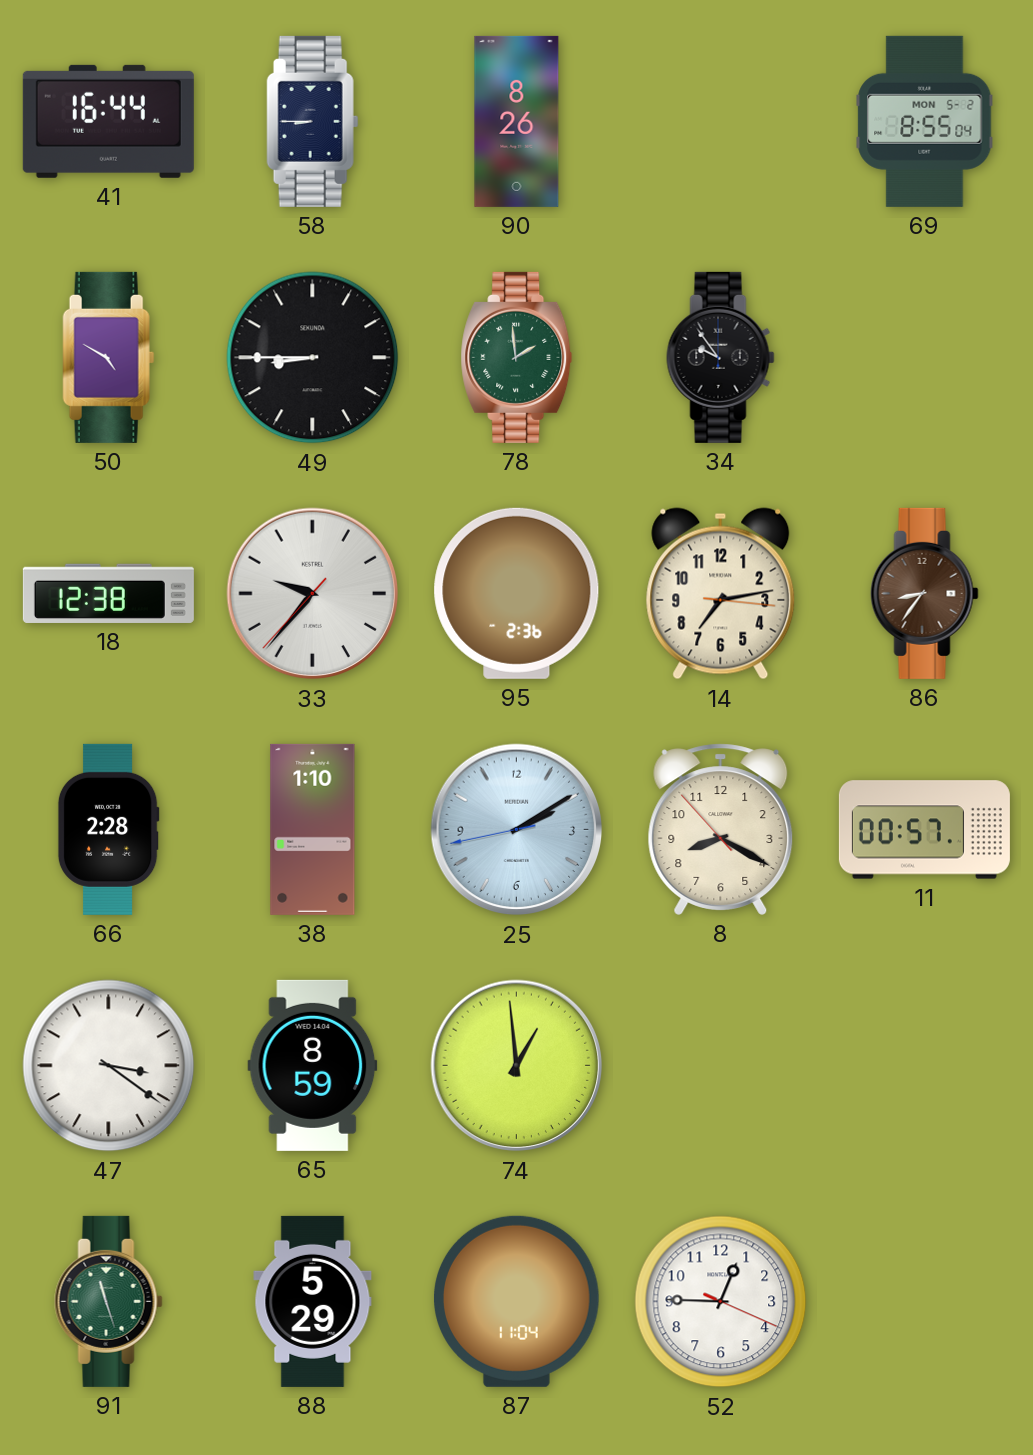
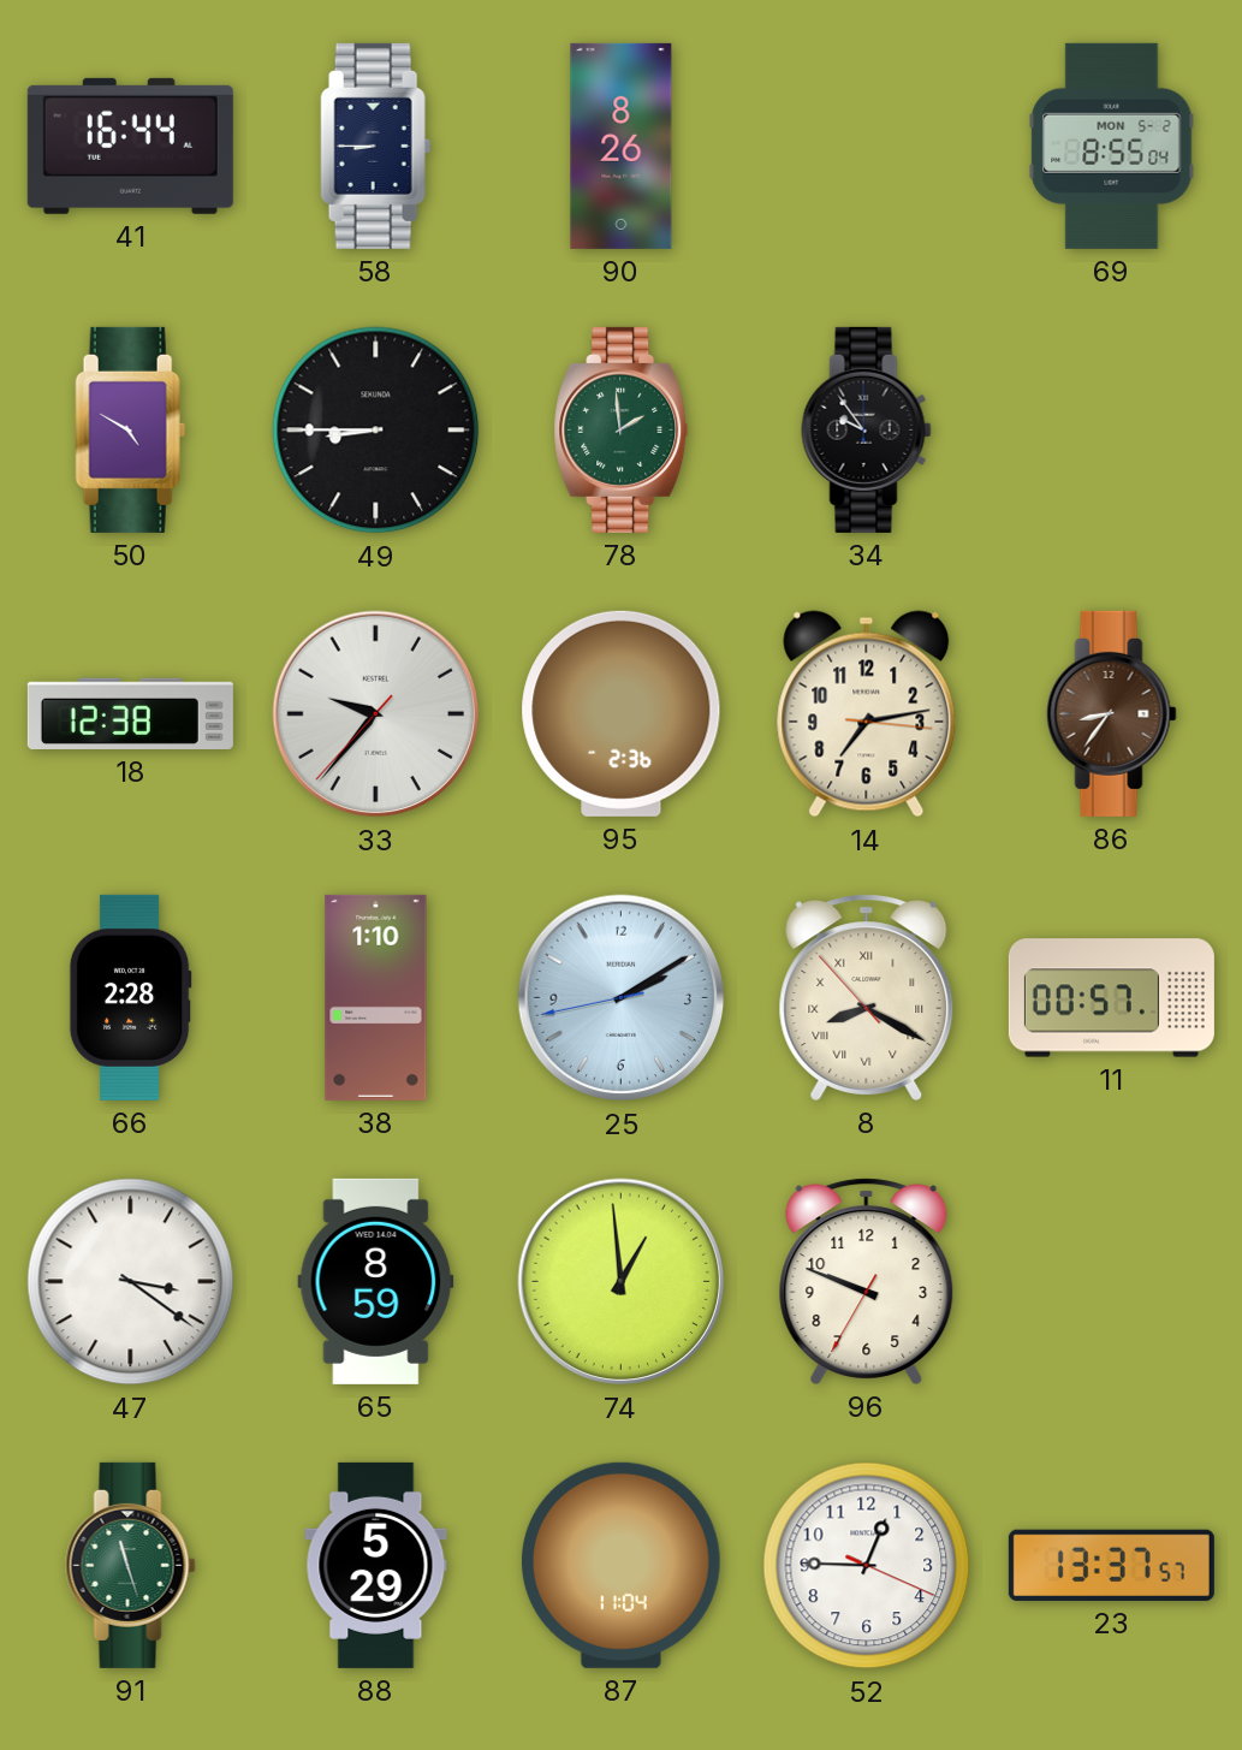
8 numerals: Arabic -> Roman (867, 997)
96: none -> 9:48 (867, 1281)
23: none -> 13:37 (1111, 1565)
